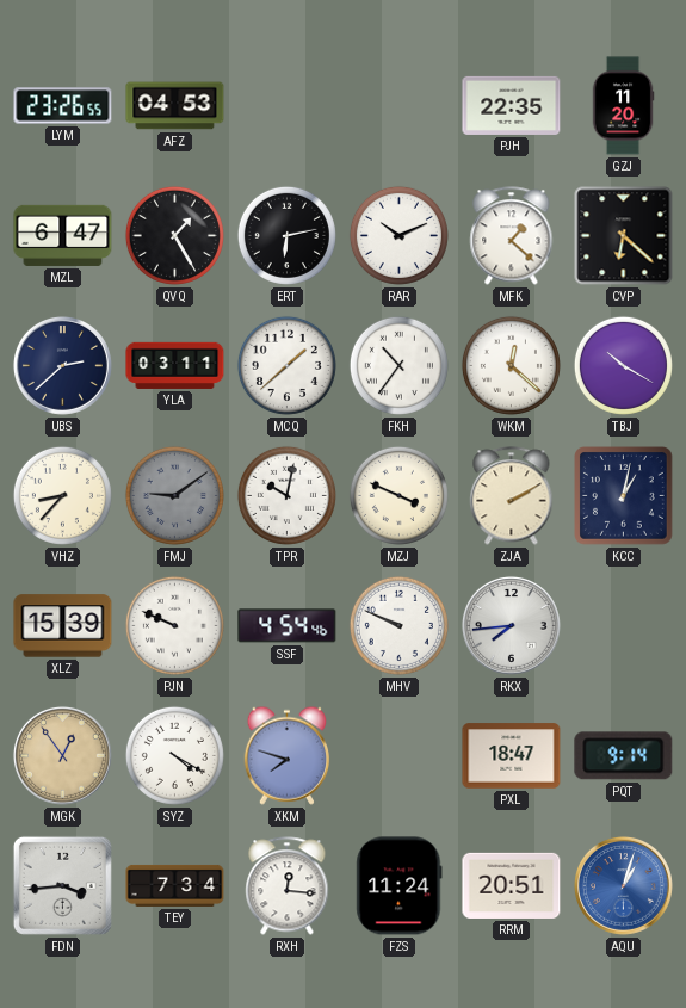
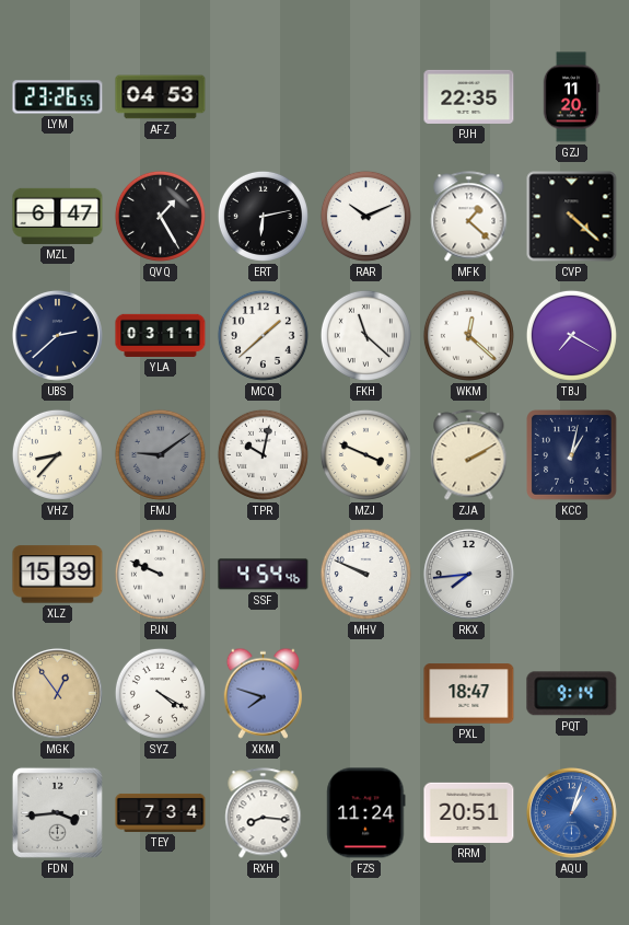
CVP: 6:22 -> 4:22 (572, 217)
FKH: 10:36 -> 11:22 (365, 335)
TBJ: 10:20 -> 7:20 (571, 335)
RXH: 12:16 -> 8:16 (264, 813)
